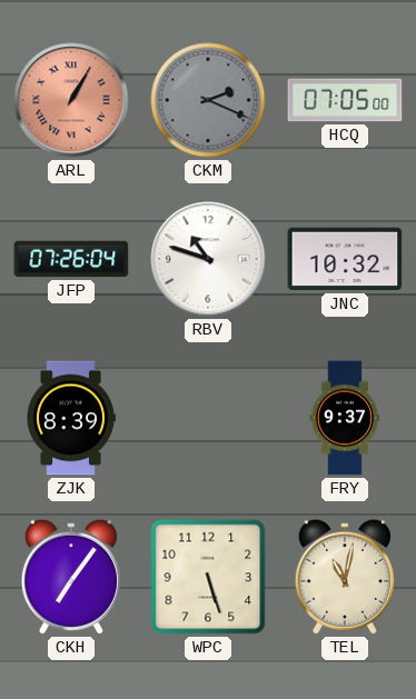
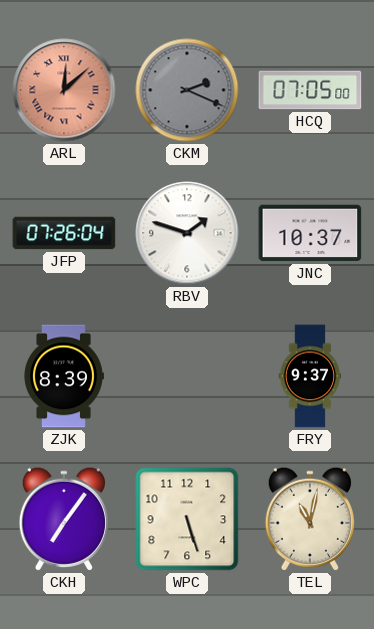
ARL: 1:05 -> 12:08 (64, 90)
RBV: 10:48 -> 1:48 (187, 233)
JNC: 10:32 -> 10:37 (310, 233)
